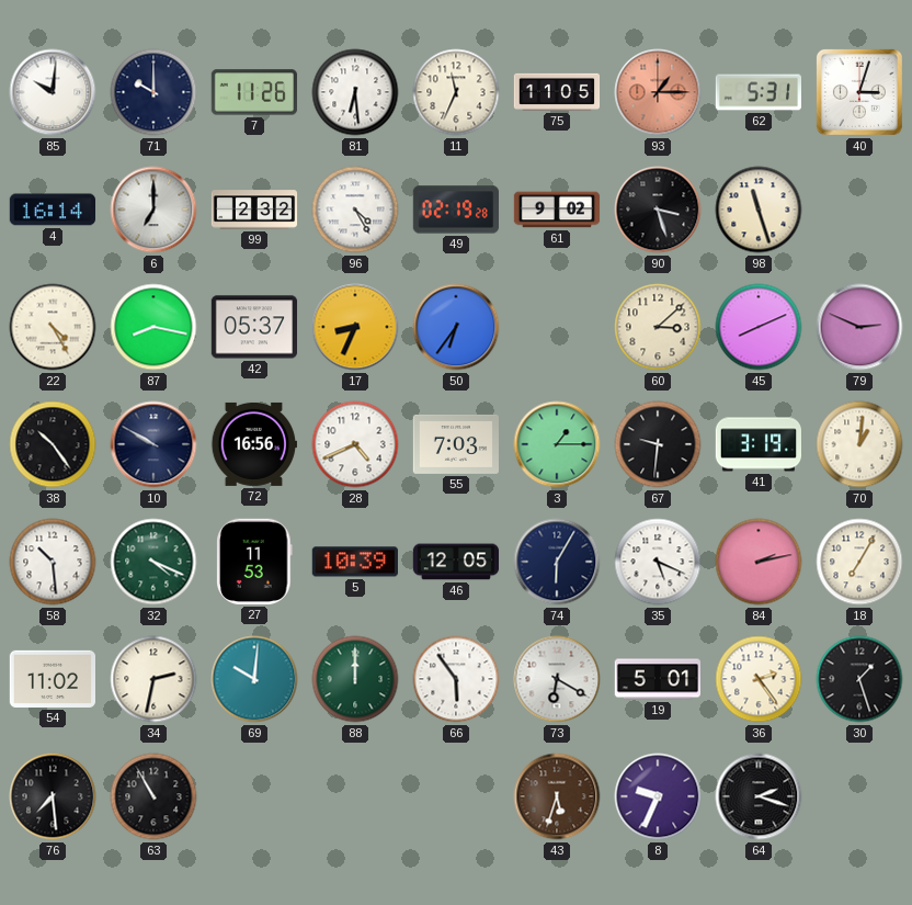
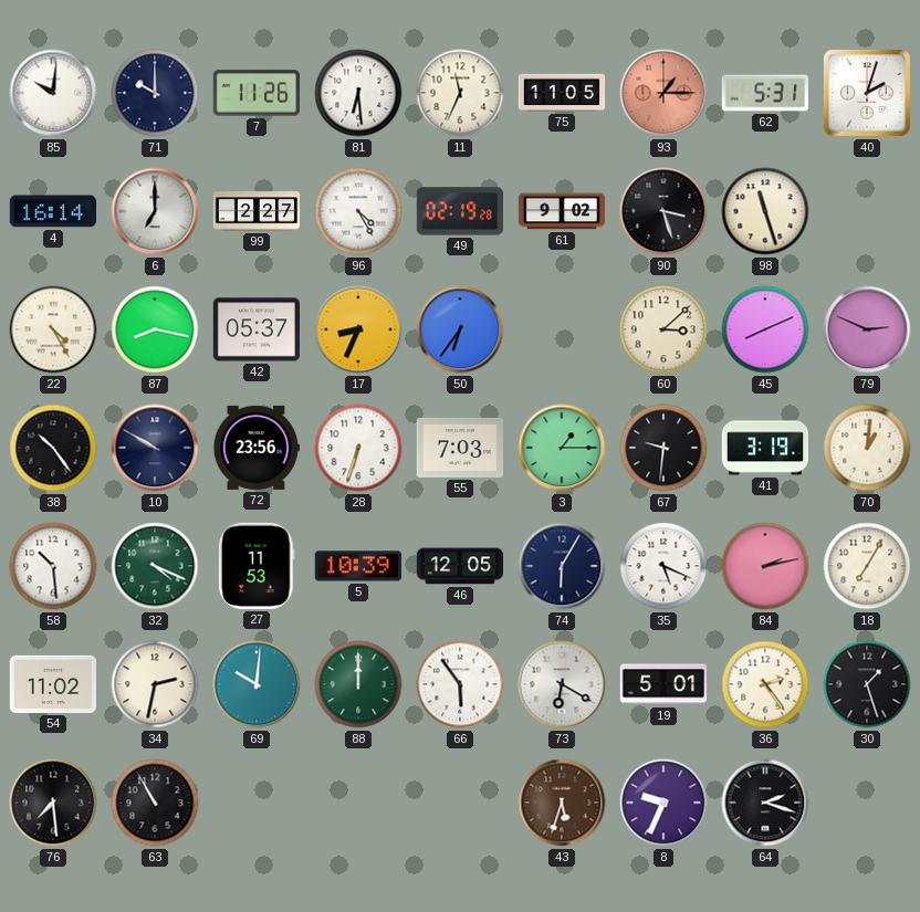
40: 3:03 -> 2:03 (867, 93)
99: 2:32 -> 2:27 (257, 211)
72: 16:56 -> 23:56 (255, 448)
28: 4:41 -> 6:33 (358, 448)
